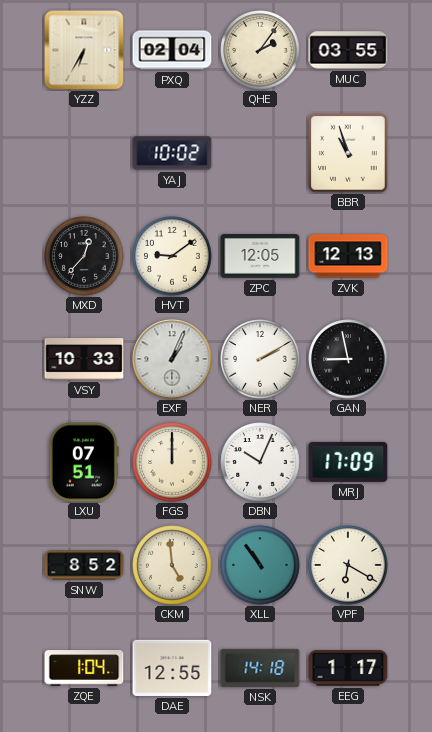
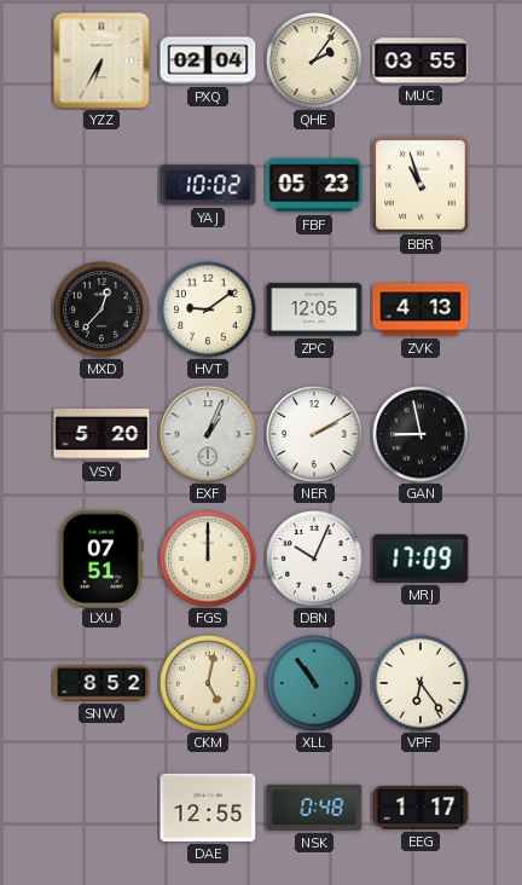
FBF: none -> 05:23 (314, 185)
ZVK: 12:13 -> 4:13 (420, 310)
VSY: 10:33 -> 5:20 (101, 435)
CKM: 4:59 -> 5:02 (208, 683)
VPF: 6:20 -> 6:24 (420, 683)
ZQE: 1:04 -> none (84, 668)
NSK: 14:18 -> 0:48 (314, 808)
